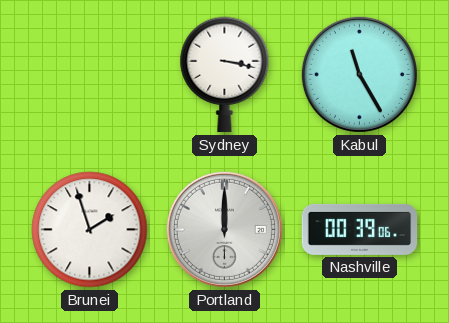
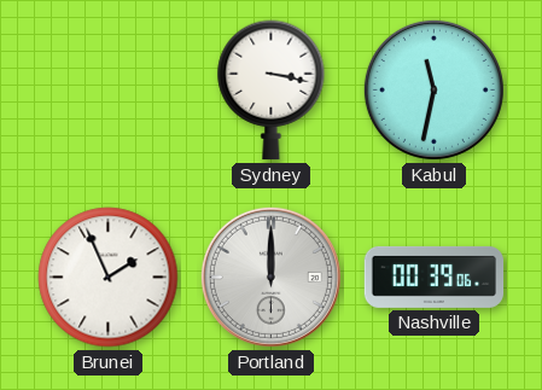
Kabul: 11:25 -> 11:32 (433, 89)
Brunei: 1:57 -> 1:56 (109, 278)
